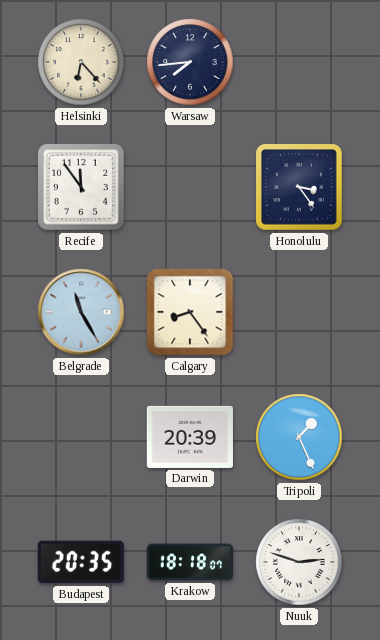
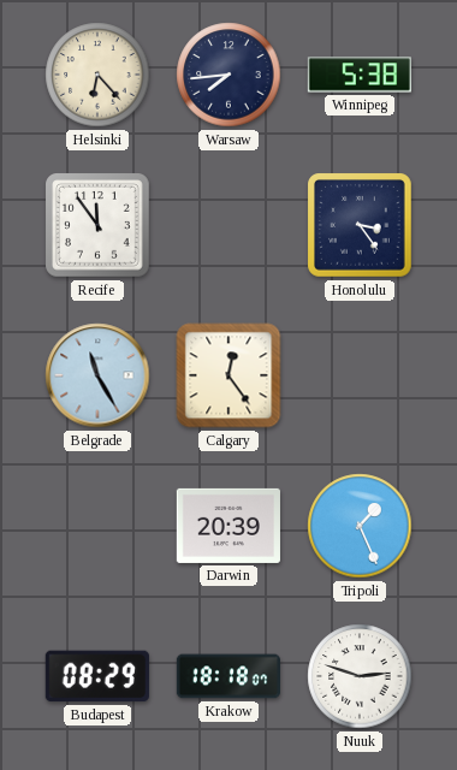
Winnipeg: none -> 5:38 (360, 75)
Calgary: 8:24 -> 12:24 (228, 375)
Budapest: 20:35 -> 08:29 (97, 676)
